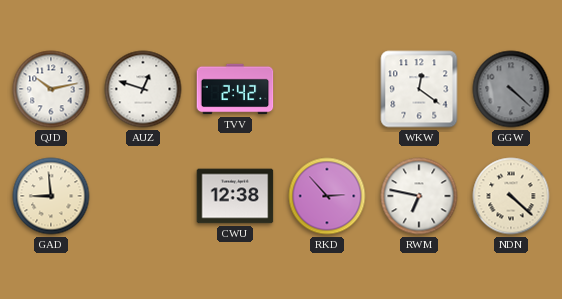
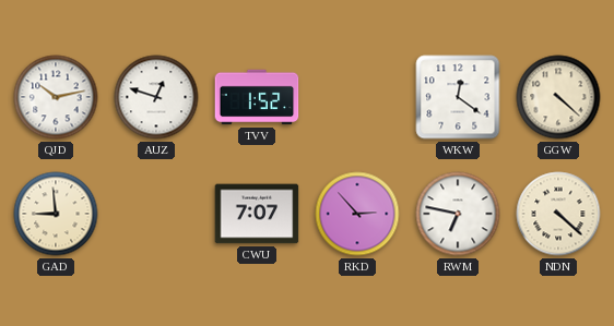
TVV: 2:42 -> 1:52 (257, 97)
GGW dial: grey -> cream (558, 97)
CWU: 12:38 -> 7:07 (257, 214)
